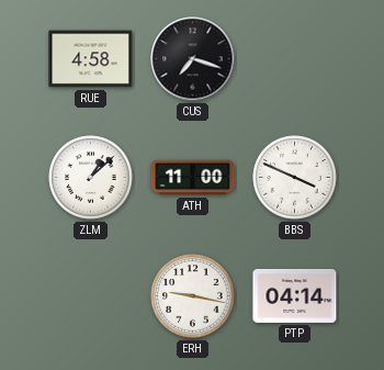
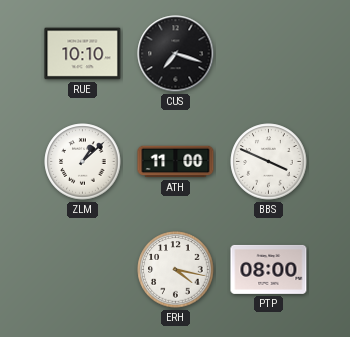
RUE: 4:58 -> 10:10 (83, 54)
ERH: 9:17 -> 4:17 (176, 270)
PTP: 04:14 -> 08:00 (269, 269)
